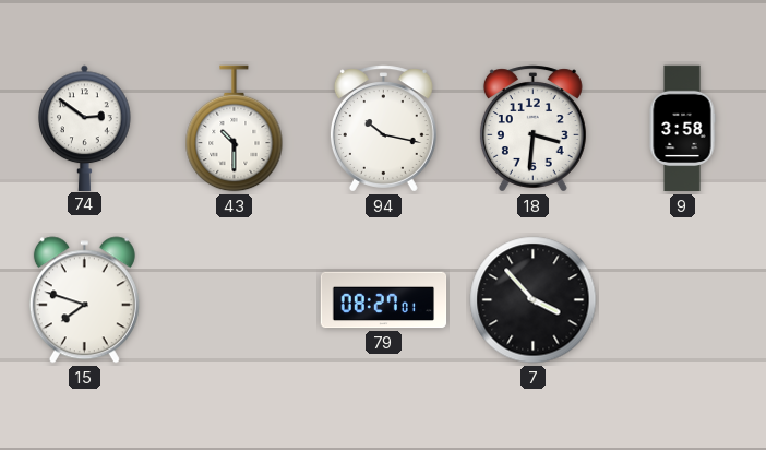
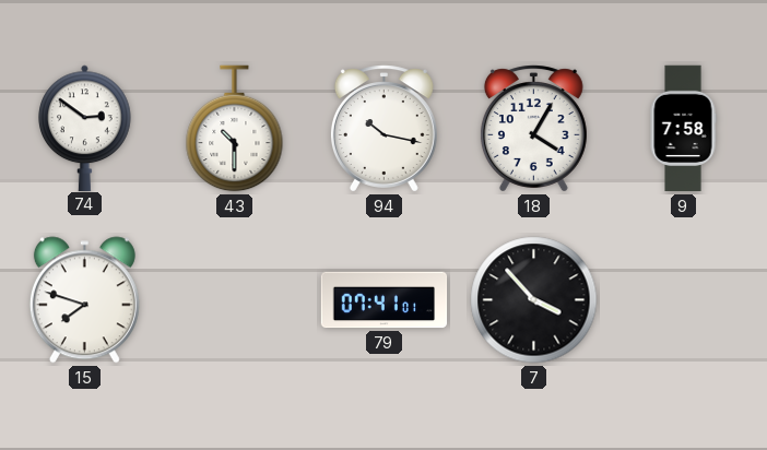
18: 3:31 -> 4:05 (533, 129)
9: 3:58 -> 7:58 (683, 129)
79: 08:27 -> 07:41 (385, 300)
